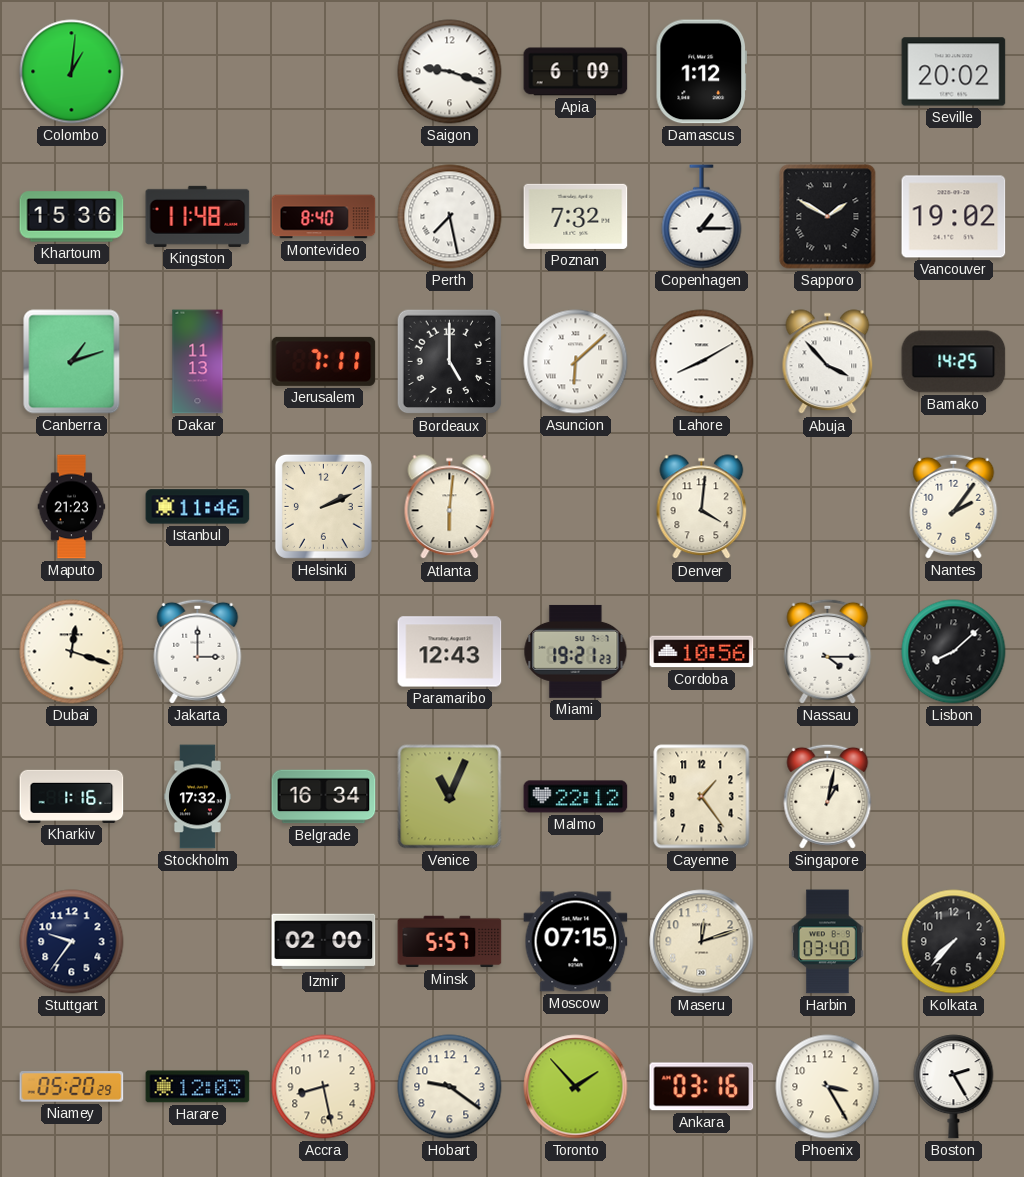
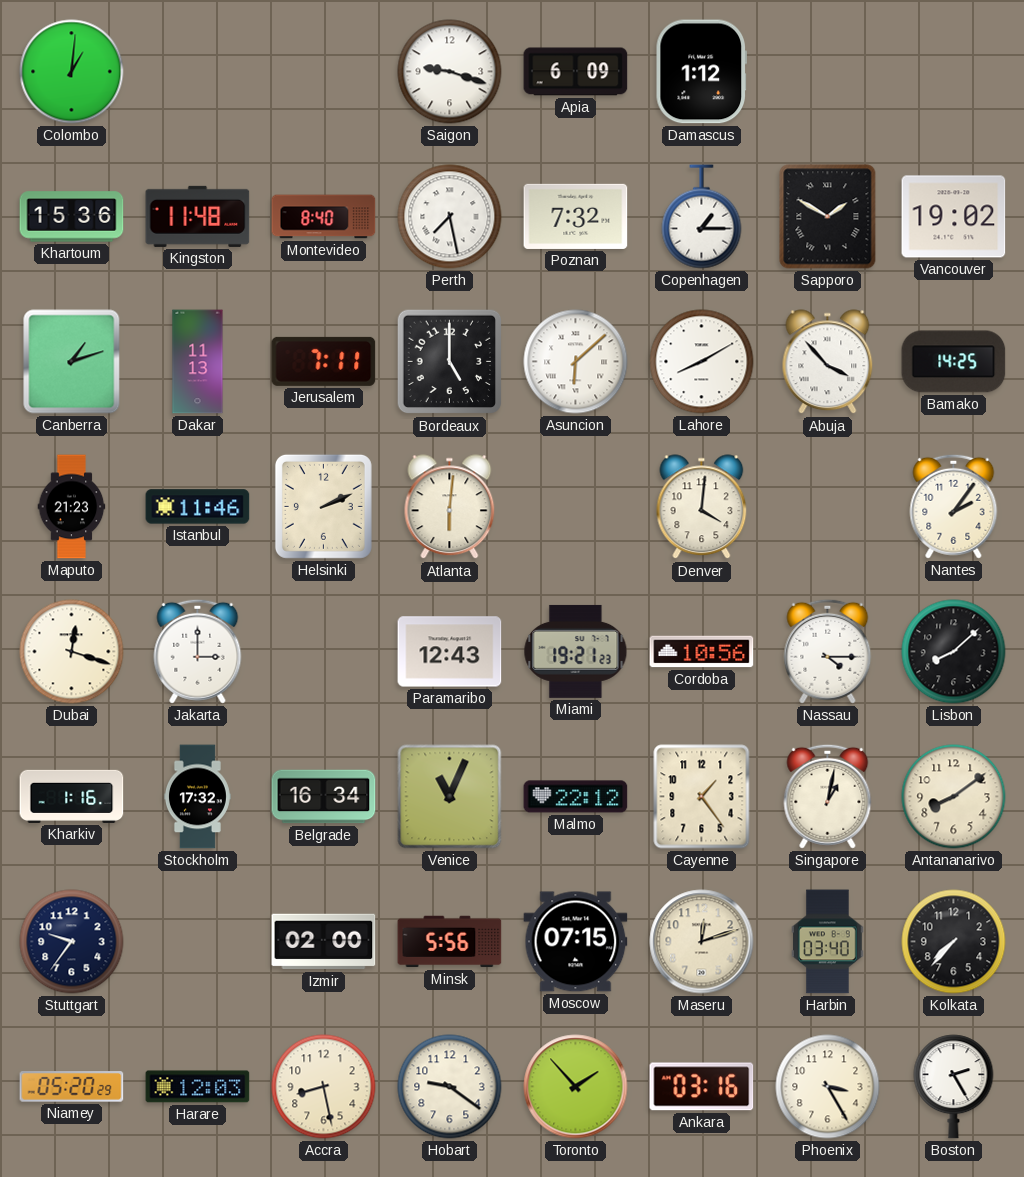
Seville: 20:02 -> none (954, 72)
Antananarivo: none -> 8:09 (954, 797)
Minsk: 5:57 -> 5:56 (450, 942)
